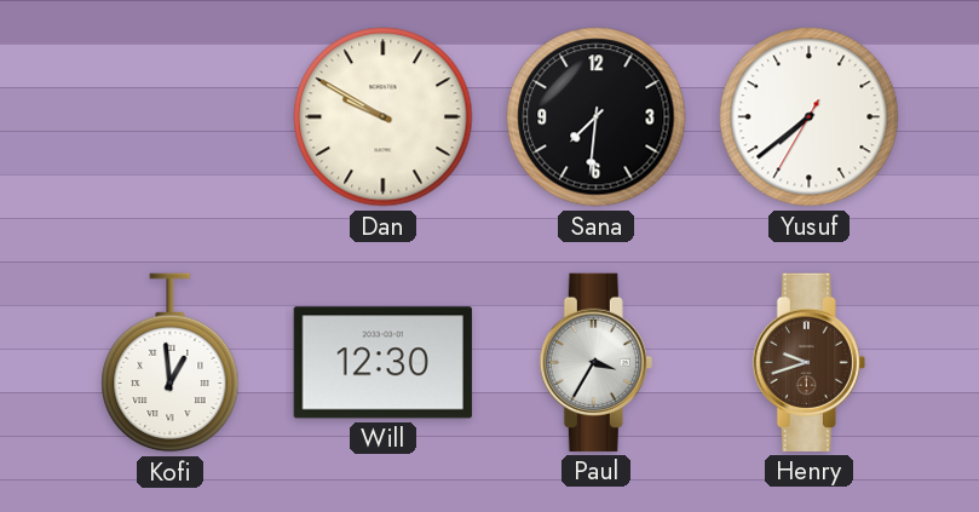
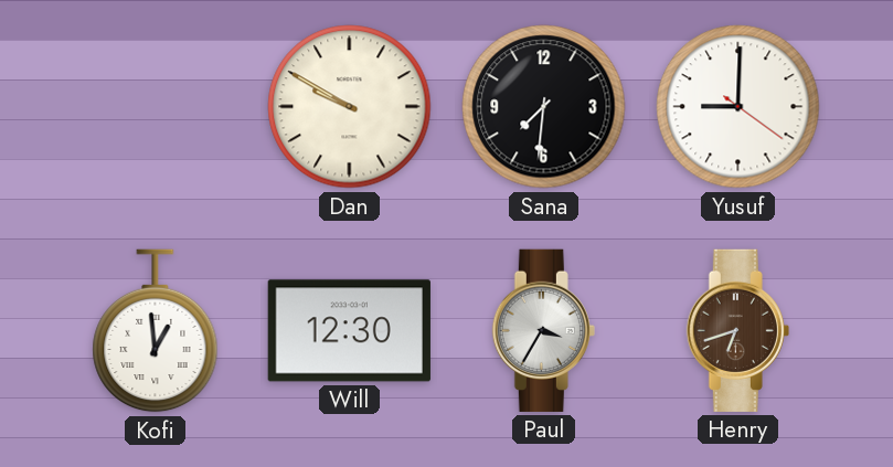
Yusuf: 7:38 -> 9:00 (738, 107)
Henry: 9:42 -> 6:42 (737, 330)
